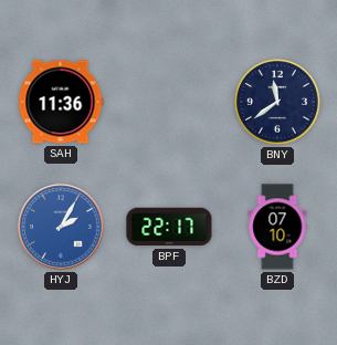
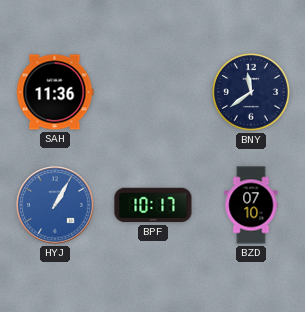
HYJ: 2:05 -> 1:05 (55, 205)
BPF: 22:17 -> 10:17 (153, 205)
